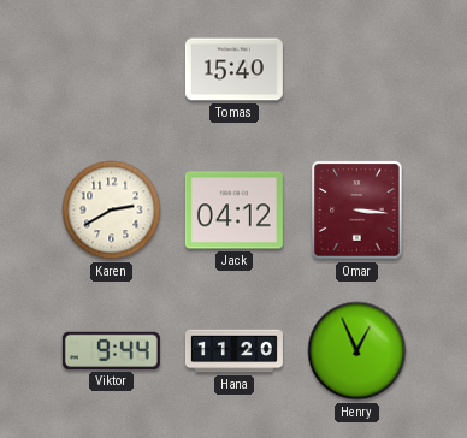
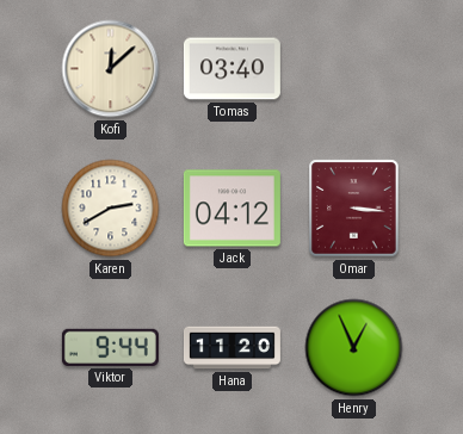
Kofi: none -> 12:08 (111, 69)
Tomas: 15:40 -> 03:40 (231, 69)
